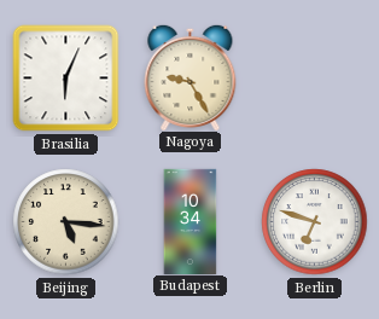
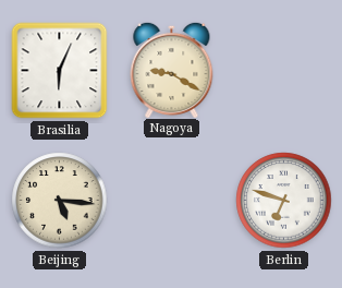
Nagoya: 9:25 -> 9:20 (172, 69)
Budapest: 10:34 -> none (191, 221)
